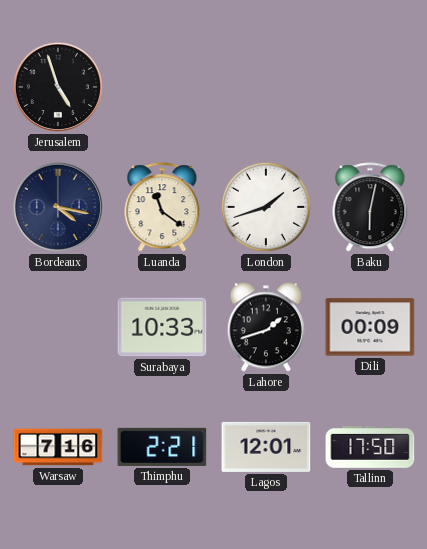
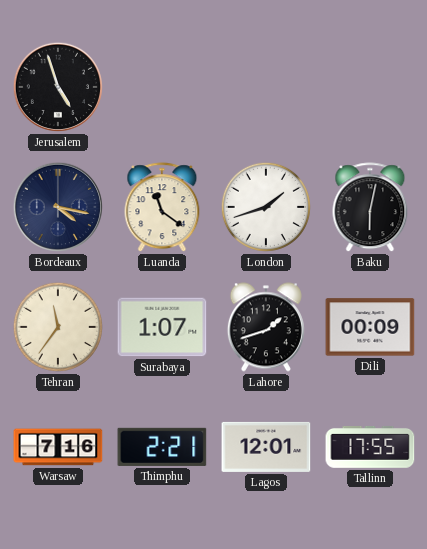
Tehran: none -> 11:36 (58, 327)
Surabaya: 10:33 -> 1:07 (162, 327)
Tallinn: 17:50 -> 17:55 (370, 447)
